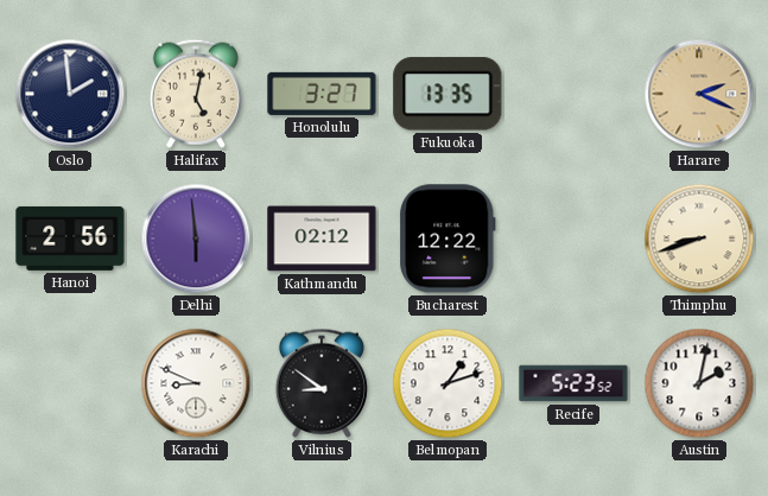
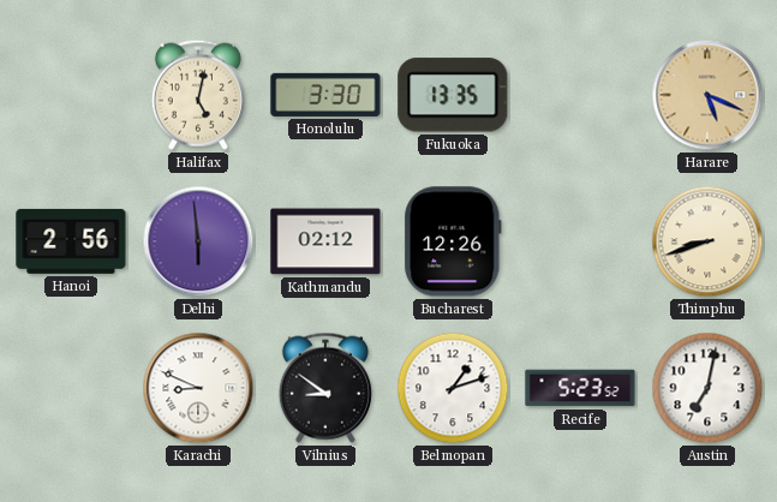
Oslo: 1:59 -> none (70, 94)
Honolulu: 3:27 -> 3:30 (325, 95)
Harare: 2:19 -> 5:19 (707, 95)
Bucharest: 12:22 -> 12:26 (453, 241)
Austin: 2:02 -> 7:02 (707, 388)
